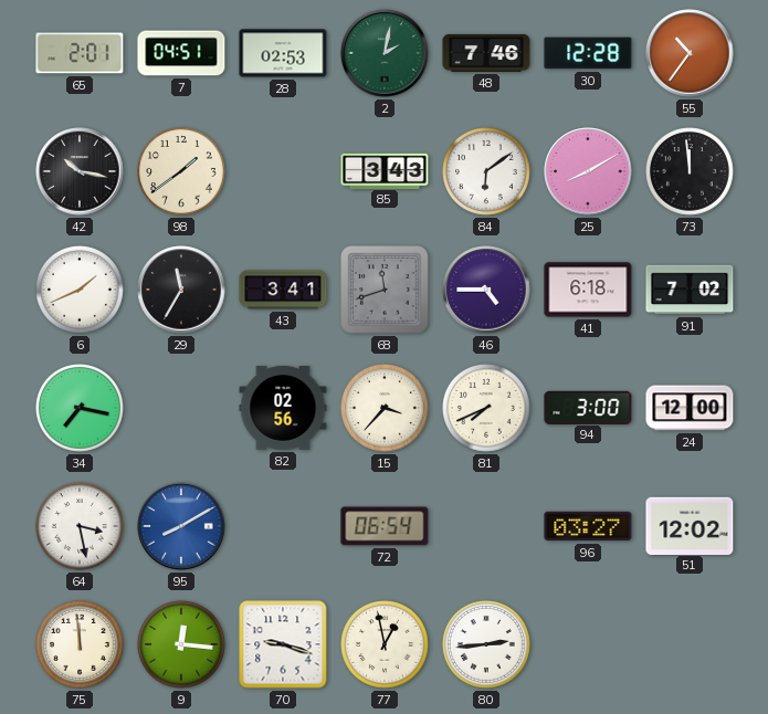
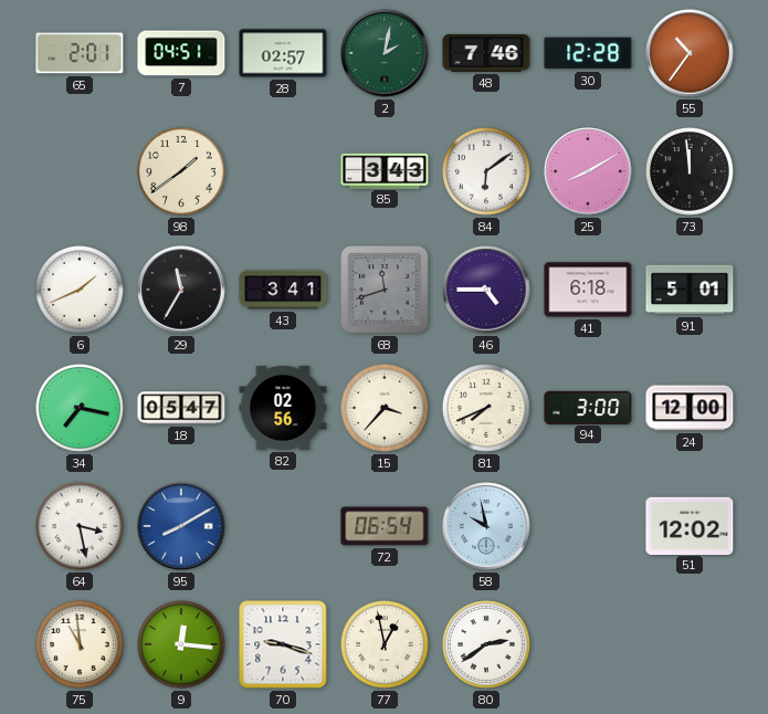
28: 02:53 -> 02:57 (283, 53)
42: 10:17 -> none (80, 171)
91: 7:02 -> 5:01 (690, 290)
18: none -> 05:47 (181, 408)
58: none -> 9:58 (486, 526)
96: 03:27 -> none (588, 526)
75: 11:59 -> 10:59 (81, 645)
80: 2:44 -> 2:39 (487, 645)
